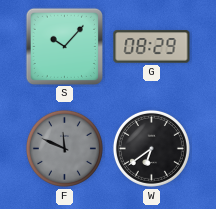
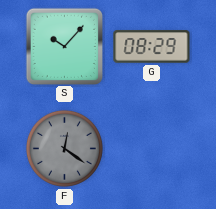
F: 11:49 -> 12:21 (64, 148)
W: 6:39 -> none (151, 148)
